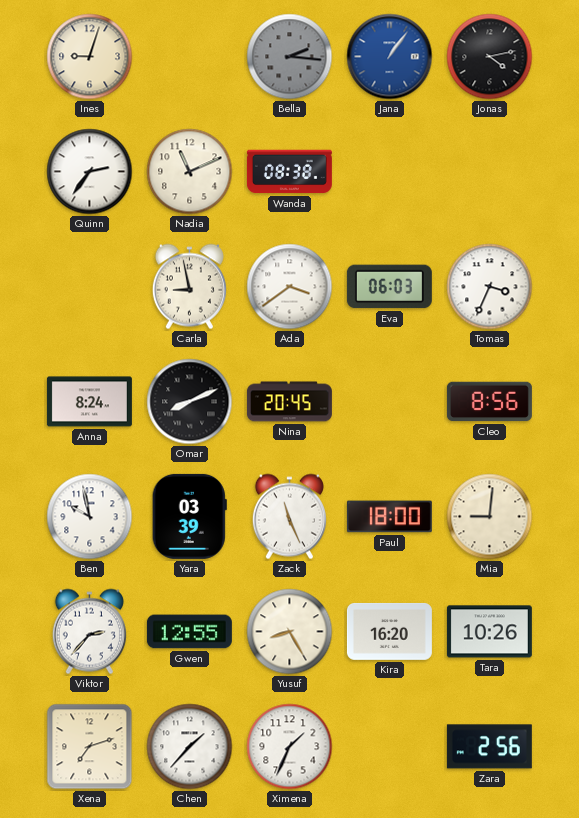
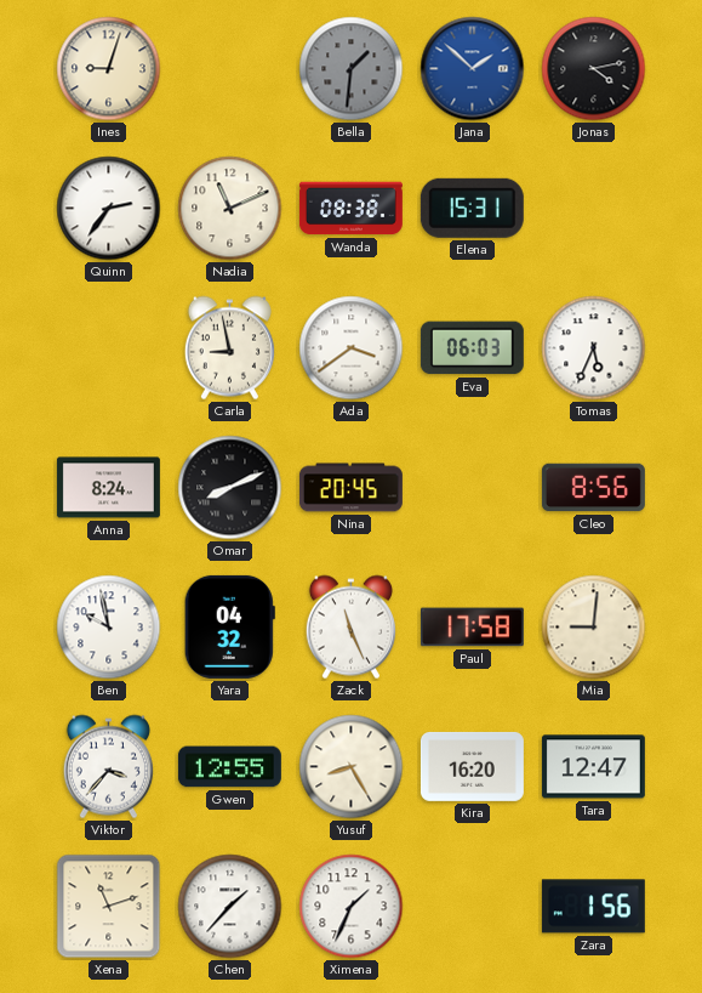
Bella: 2:16 -> 1:31 (352, 69)
Jana: 1:06 -> 1:52 (473, 69)
Elena: none -> 15:31 (472, 208)
Tomas: 3:34 -> 5:34 (594, 348)
Yara: 03:39 -> 04:32 (229, 626)
Paul: 18:00 -> 17:58 (472, 628)
Viktor: 2:37 -> 3:37 (108, 767)
Tara: 10:26 -> 12:47 (593, 767)
Xena: 7:12 -> 11:12 (109, 907)
Zara: 2:56 -> 1:56 (593, 907)
